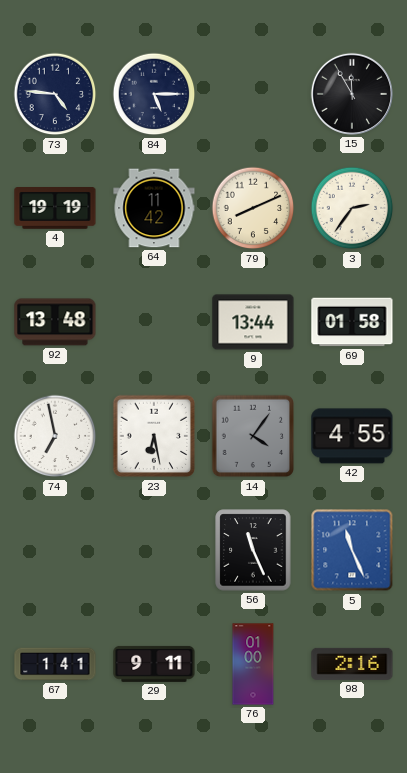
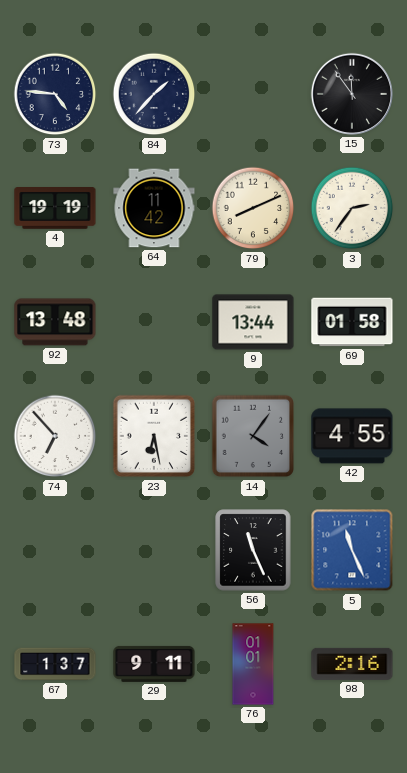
84: 5:15 -> 1:37 (154, 94)
15: 11:55 -> 11:54 (352, 94)
74: 6:58 -> 6:53 (55, 436)
67: 1:41 -> 1:37 (55, 664)
76: 01:00 -> 01:01 (253, 664)
